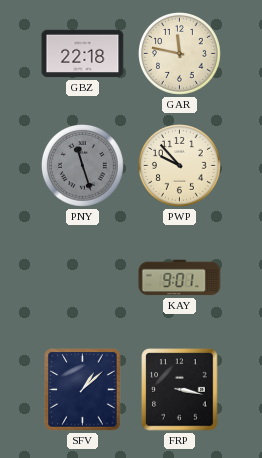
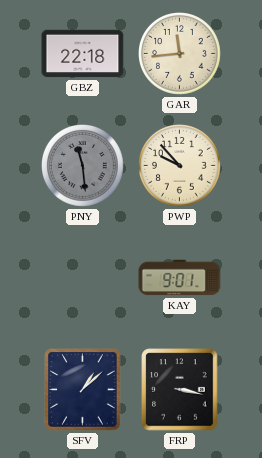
GAR: 11:47 -> 11:44 (180, 54)
PNY: 11:27 -> 11:29 (83, 166)
